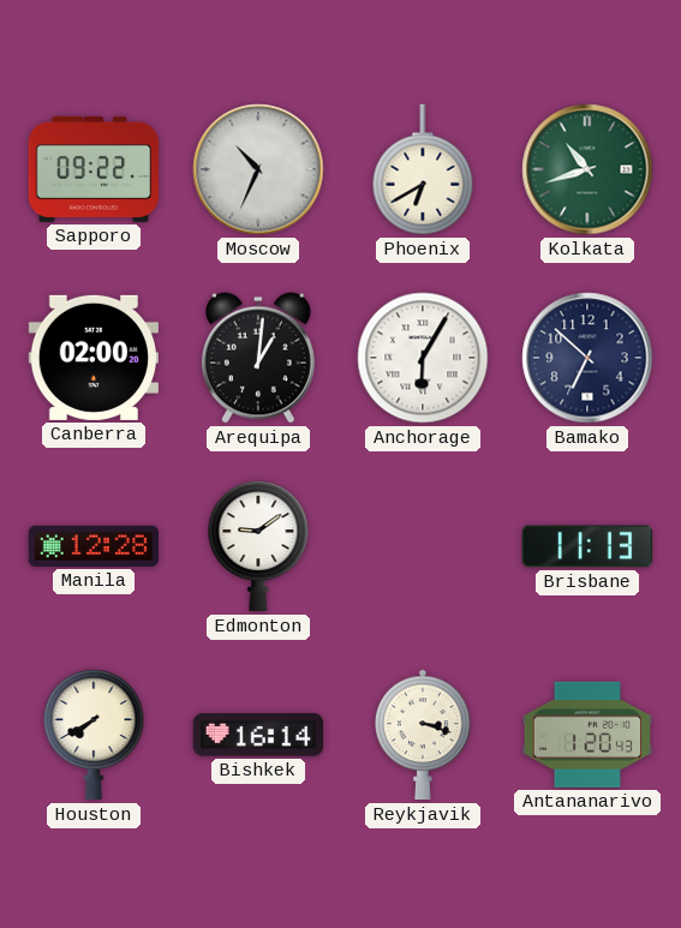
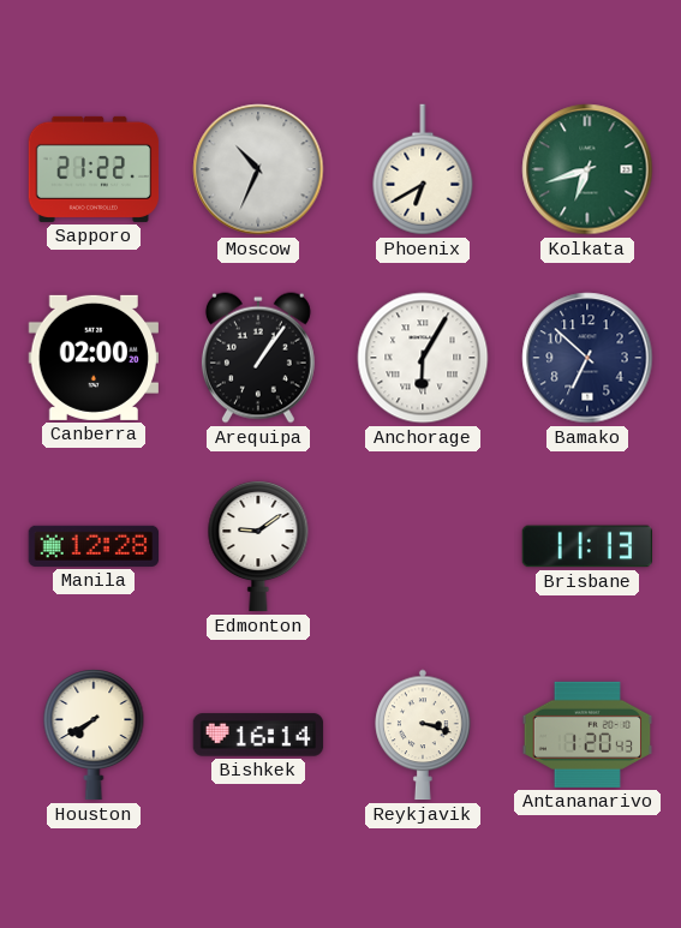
Sapporo: 09:22 -> 21:22 (94, 169)
Kolkata: 10:42 -> 6:42 (587, 169)
Arequipa: 1:01 -> 1:06 (258, 358)
